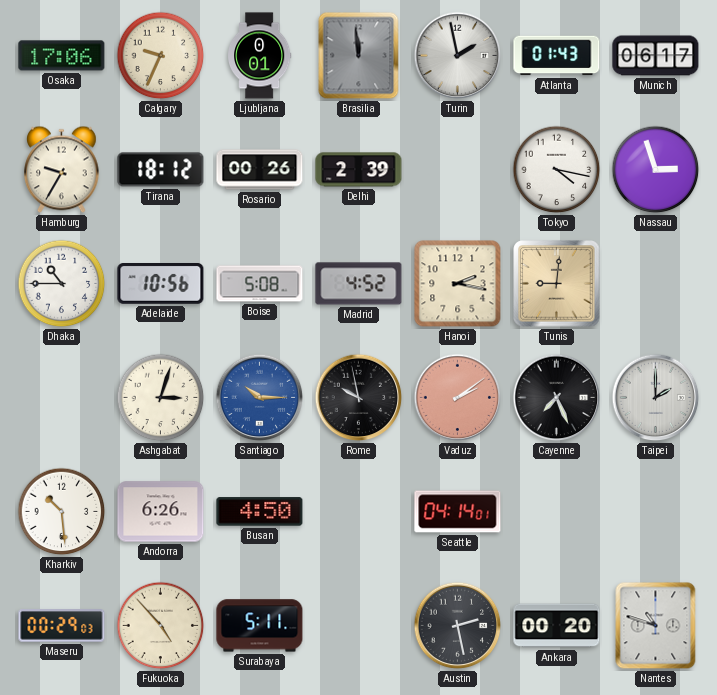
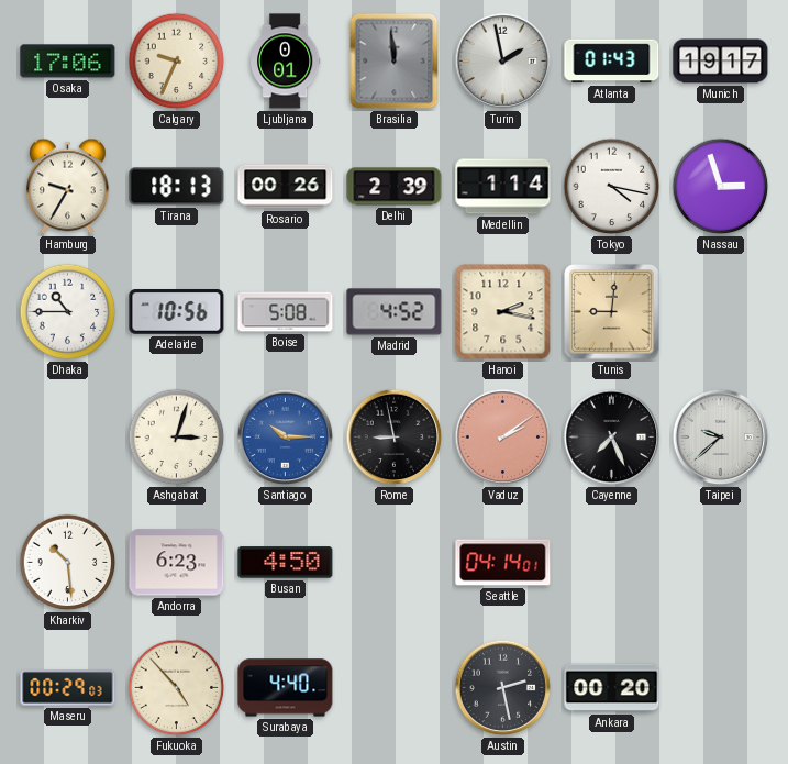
Munich: 06:17 -> 19:17 (721, 62)
Tirana: 18:12 -> 18:13 (177, 187)
Medellin: none -> 1:14 (503, 187)
Rome: 9:58 -> 8:58 (395, 438)
Taipei: 2:00 -> 9:38 (721, 438)
Andorra: 6:26 -> 6:23 (177, 563)
Surabaya: 5:11 -> 4:40 (286, 688)
Nantes: 10:48 -> none (656, 626)
